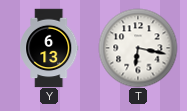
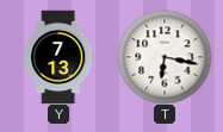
Y: 6:13 -> 7:13 (58, 57)
